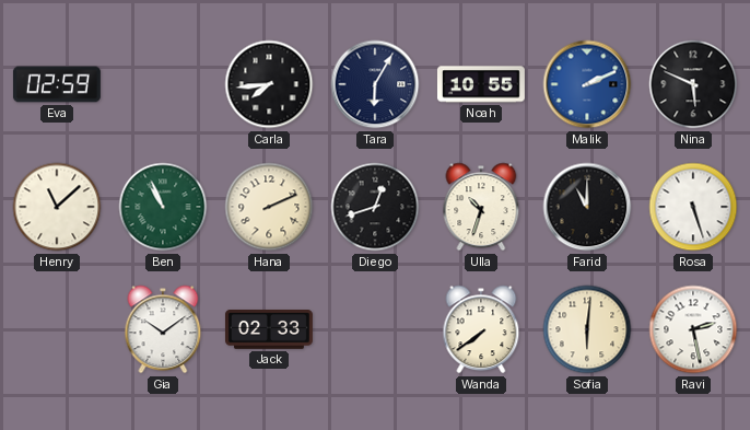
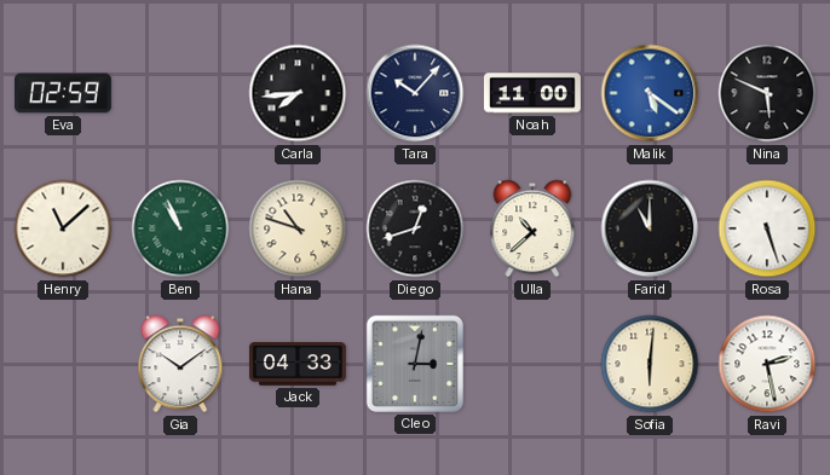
Tara: 6:05 -> 10:07 (415, 93)
Noah: 10:55 -> 11:00 (532, 93)
Malik: 2:11 -> 5:21 (650, 93)
Hana: 2:11 -> 10:48 (298, 228)
Ulla: 10:33 -> 10:38 (532, 228)
Jack: 02:33 -> 04:33 (298, 365)
Cleo: none -> 3:02 (415, 364)
Wanda: 7:39 -> none (481, 329)
